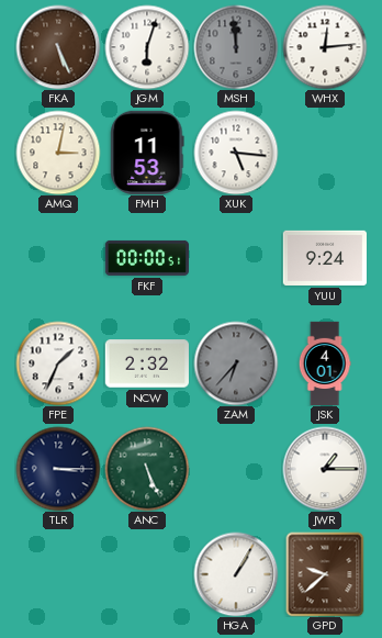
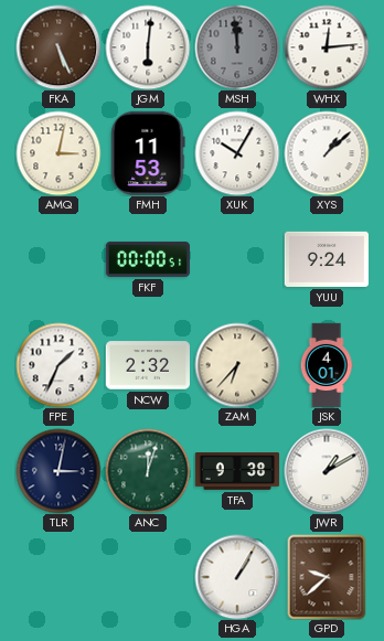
JGM: 6:03 -> 6:01 (148, 47)
XUK: 5:16 -> 10:05 (237, 153)
XYS: none -> 1:08 (327, 153)
ZAM dial: grey -> cream (237, 365)
TLR: 3:15 -> 3:02 (58, 471)
ANC: 5:26 -> 12:03 (148, 471)
TFA: none -> 9:38 (237, 472)
JWR: 1:15 -> 1:10 (327, 471)
